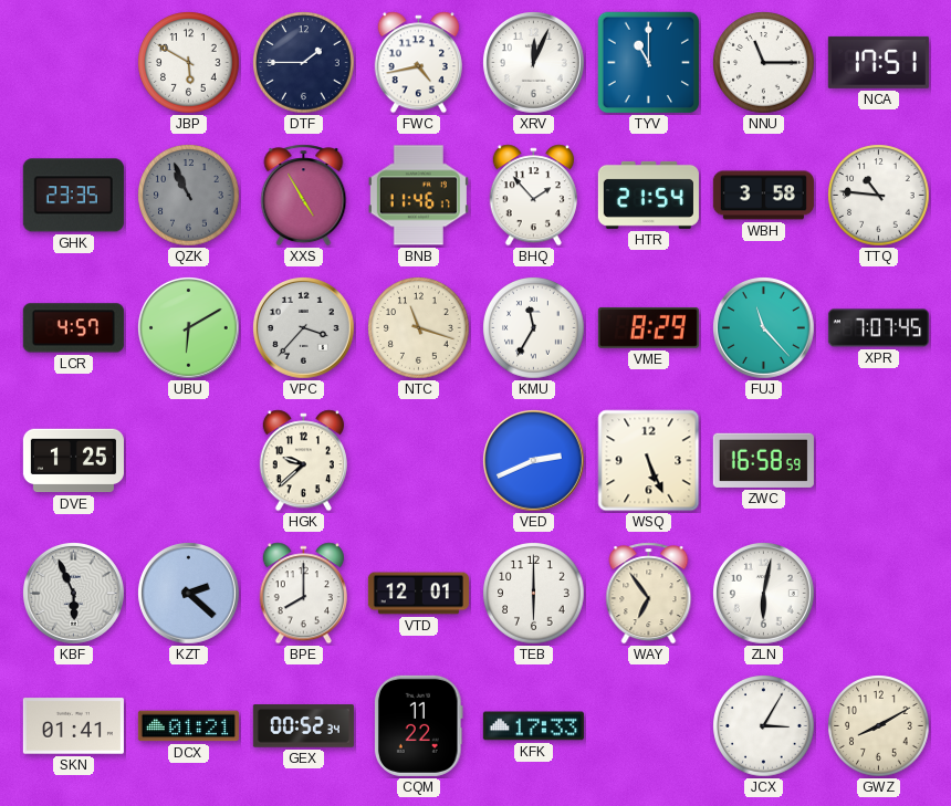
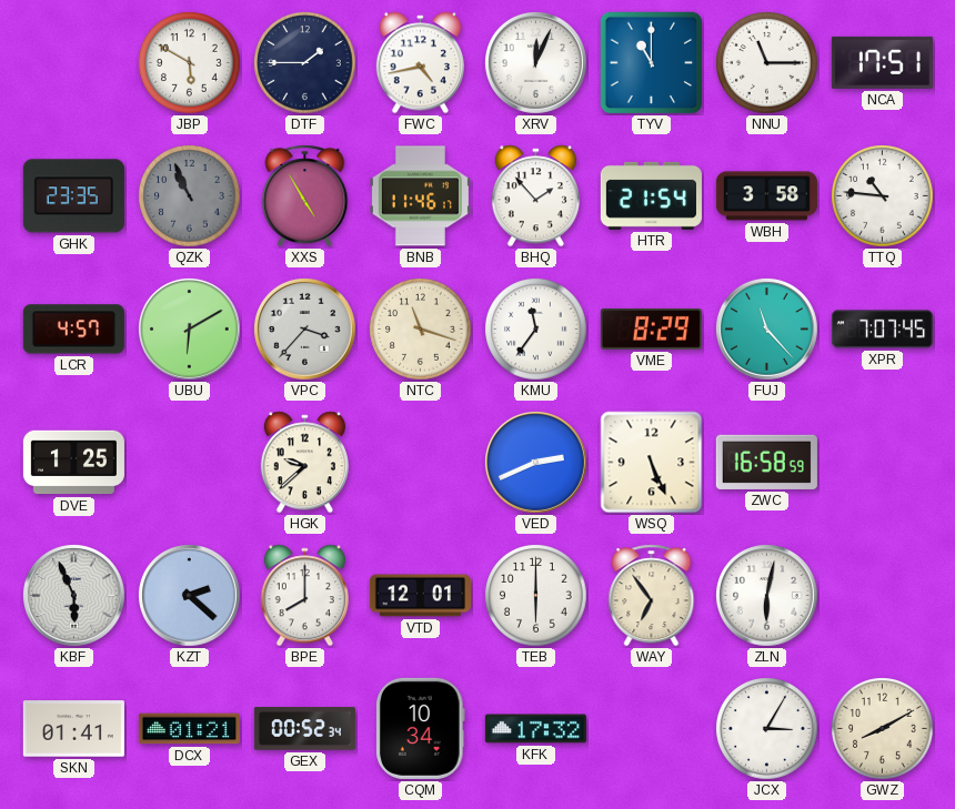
KMU: 11:35 -> 11:36 (536, 330)
CQM: 11:22 -> 10:34 (420, 728)
KFK: 17:33 -> 17:32 (535, 729)
